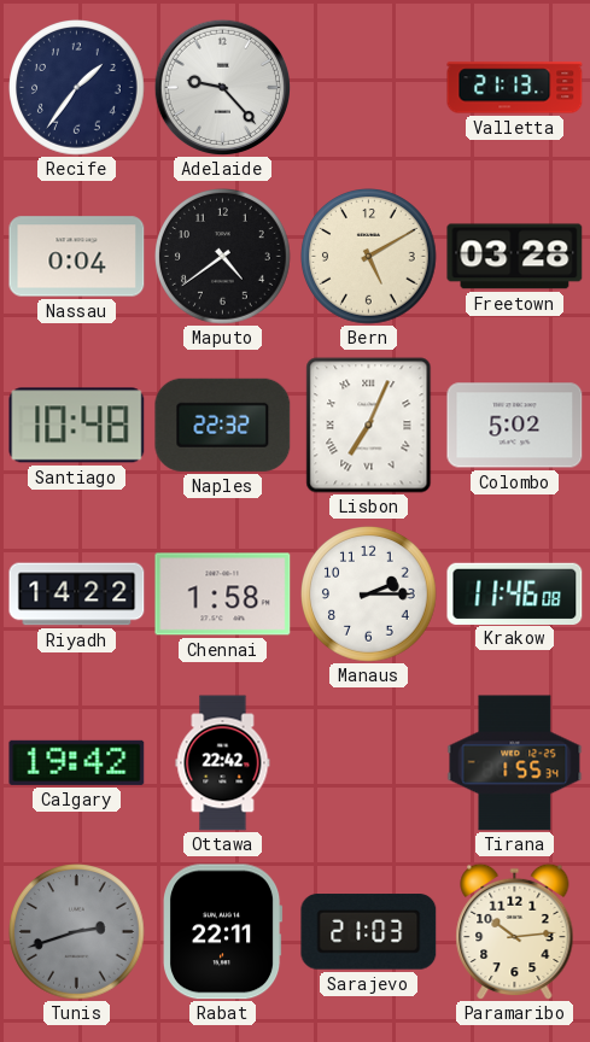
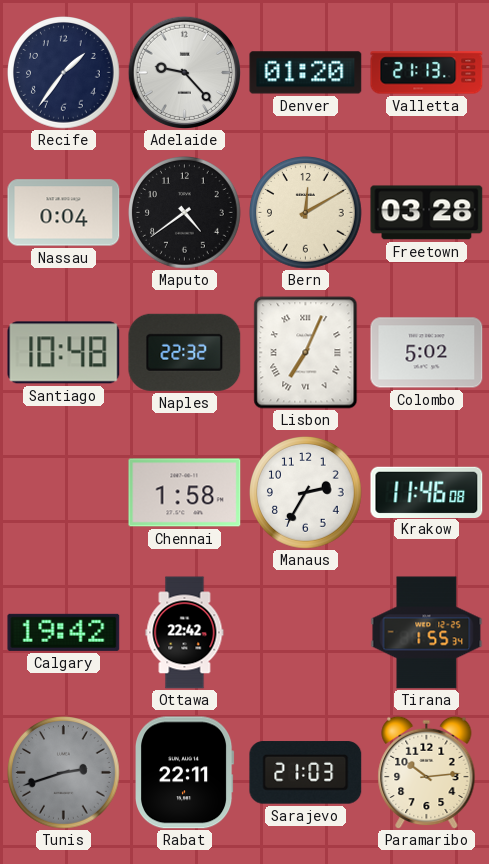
Denver: none -> 01:20 (306, 73)
Bern: 5:10 -> 12:10 (306, 213)
Riyadh: 14:22 -> none (77, 595)
Manaus: 2:15 -> 2:35 (306, 493)
